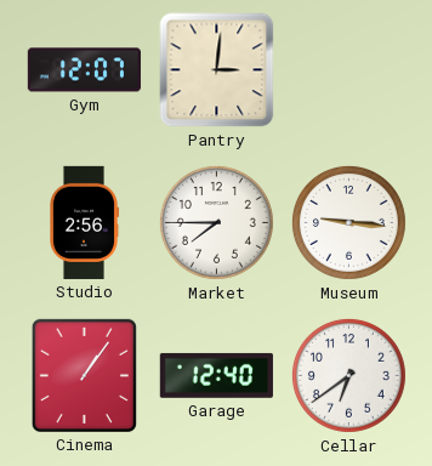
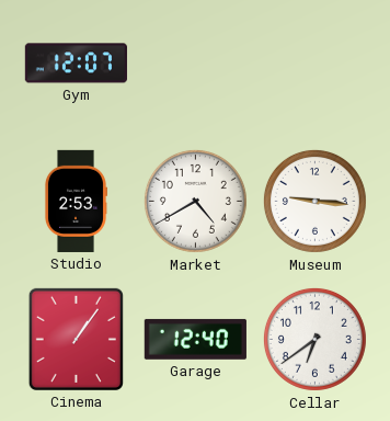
Pantry: 3:01 -> none (217, 70)
Studio: 2:56 -> 2:53 (76, 201)
Market: 7:45 -> 4:40 (195, 201)
